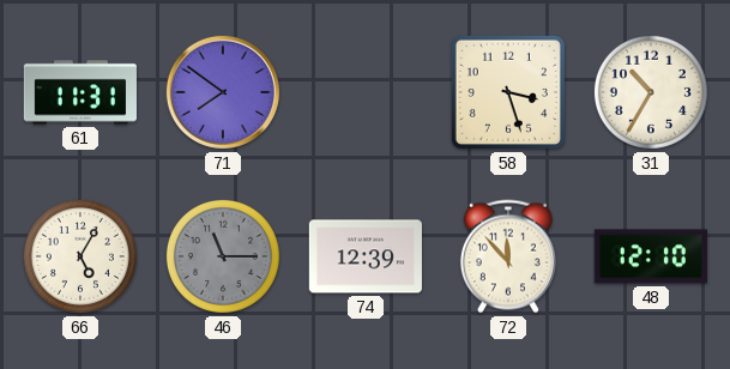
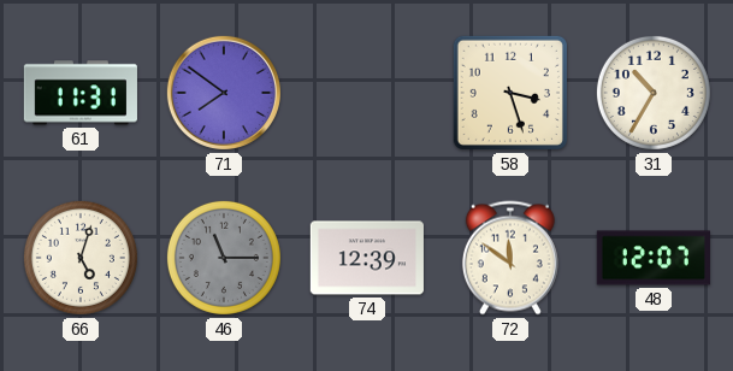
66: 5:05 -> 5:03 (81, 258)
72: 11:53 -> 11:51 (510, 258)
48: 12:10 -> 12:07 (654, 258)
